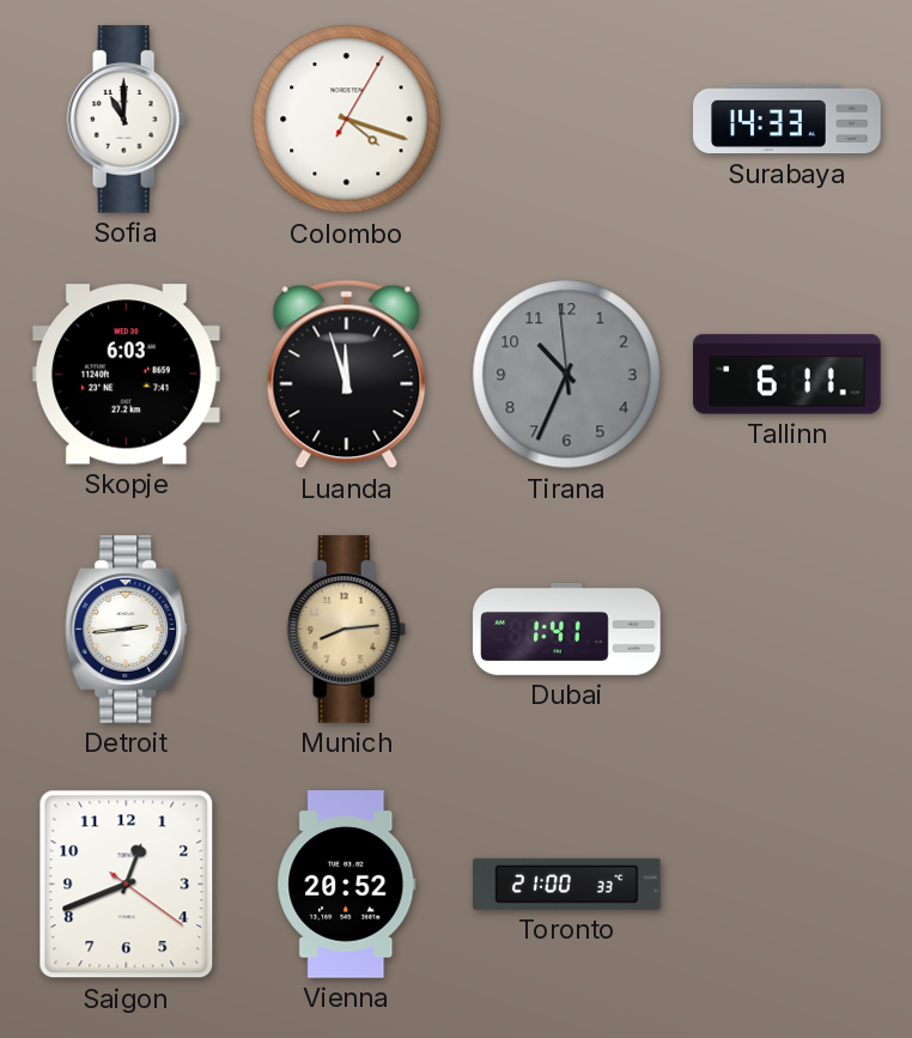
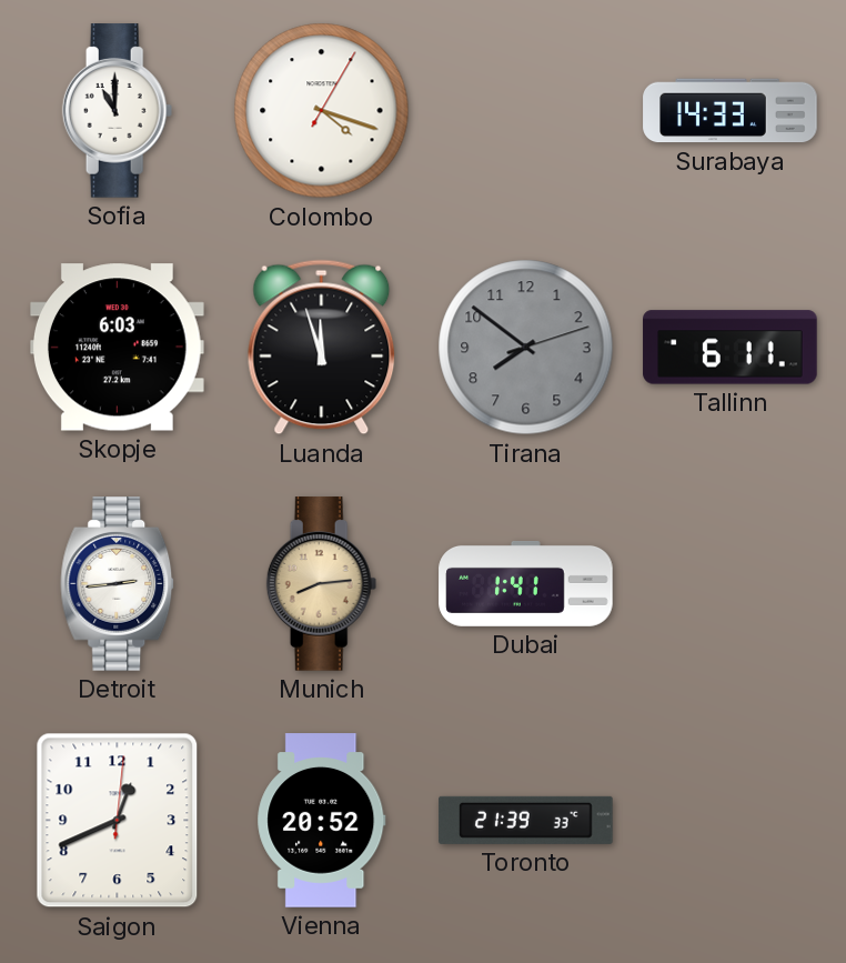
Tirana: 10:33 -> 7:51 (526, 348)
Saigon: 12:41:21 -> 12:41:01 (118, 821)
Toronto: 21:00 -> 21:39 (526, 820)
